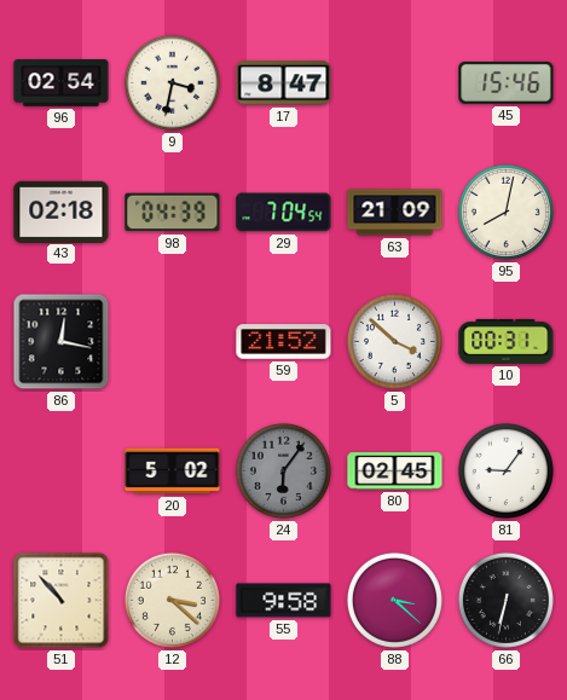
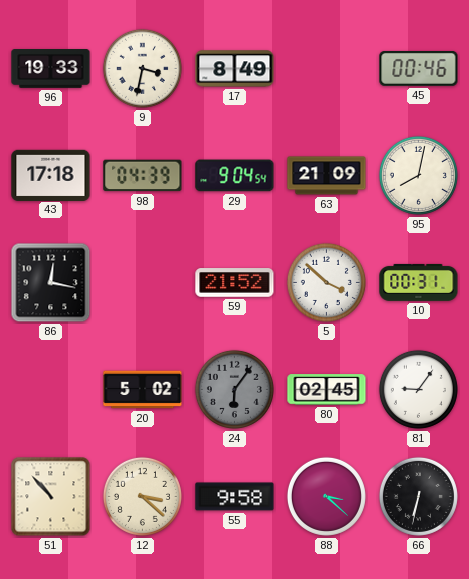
96: 02:54 -> 19:33 (51, 69)
17: 8:47 -> 8:49 (235, 69)
45: 15:46 -> 00:46 (419, 68)
43: 02:18 -> 17:18 (51, 175)
29: 7:04 -> 9:04 (235, 176)
